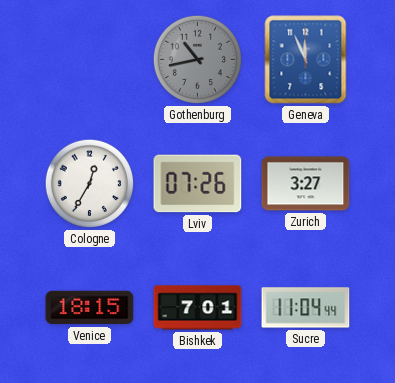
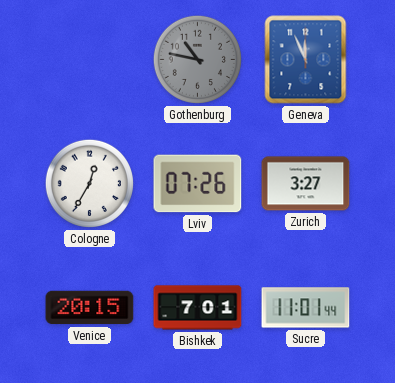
Gothenburg: 10:43 -> 10:47 (197, 59)
Venice: 18:15 -> 20:15 (90, 308)
Sucre: 11:04 -> 11:01 (306, 308)
